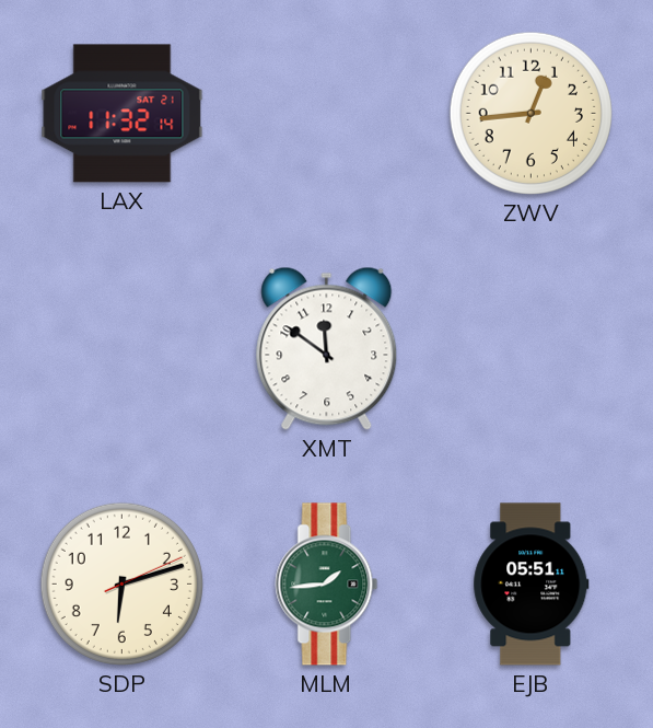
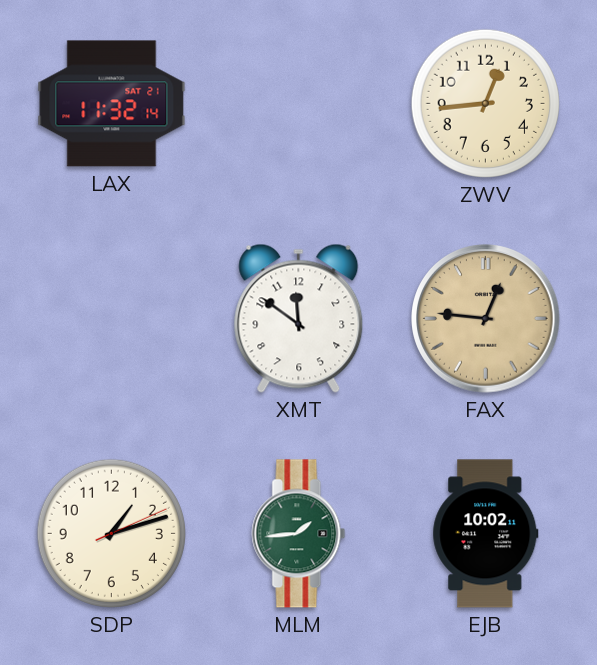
FAX: none -> 12:46 (486, 319)
SDP: 6:12 -> 1:12 (111, 533)
EJB: 05:51 -> 10:02 (486, 534)
